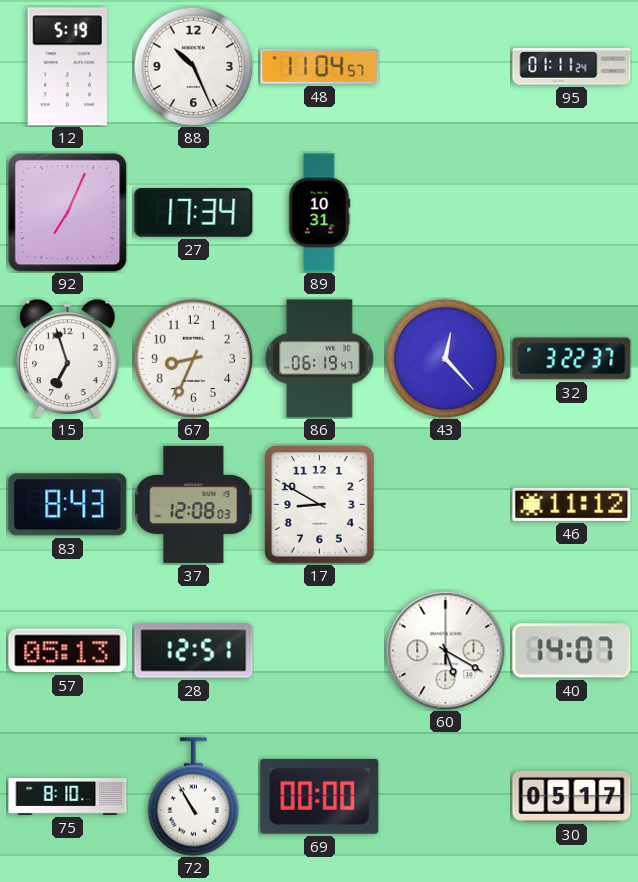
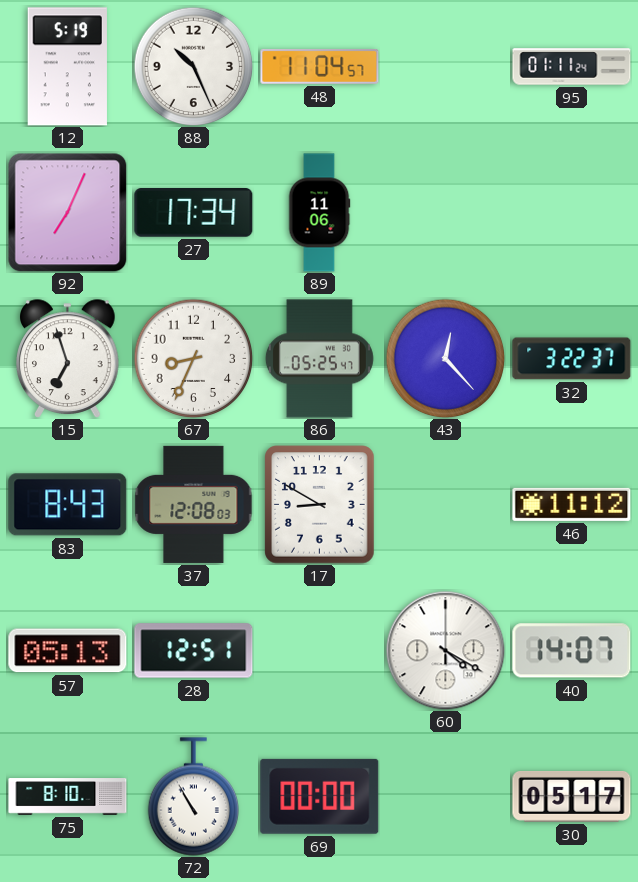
89: 10:31 -> 11:06 (319, 213)
86: 06:19 -> 05:25 (319, 359)
60: 5:20 -> 4:20 (446, 651)
